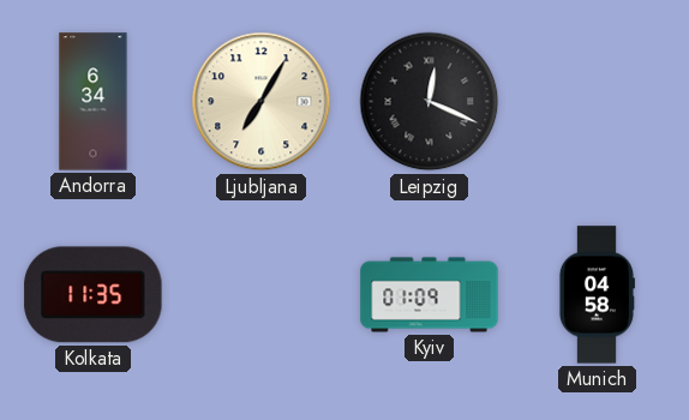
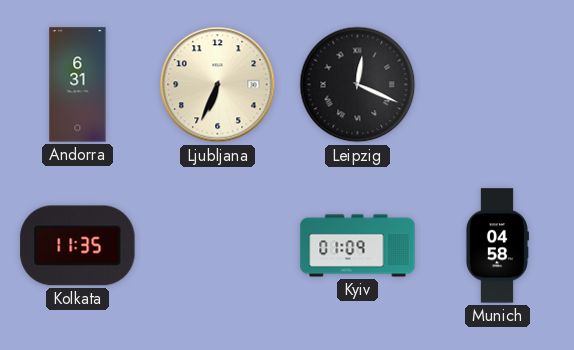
Andorra: 6:34 -> 6:31 (78, 85)
Ljubljana: 7:05 -> 6:34 (218, 85)
